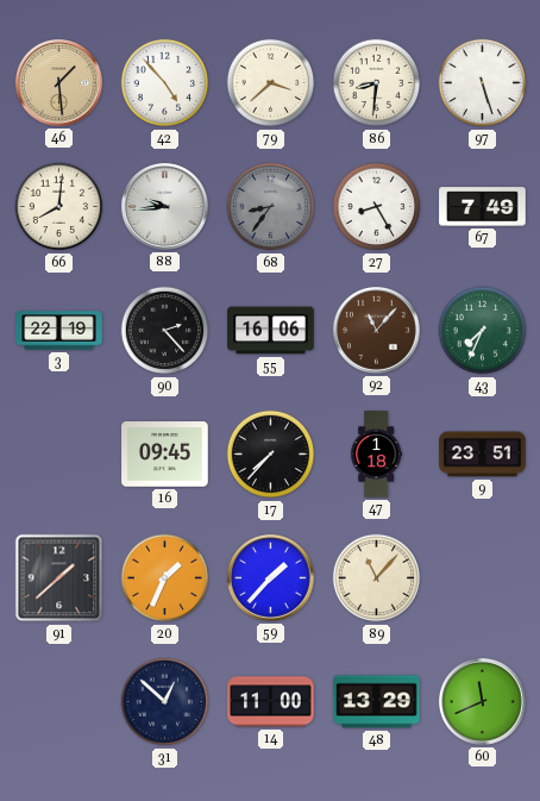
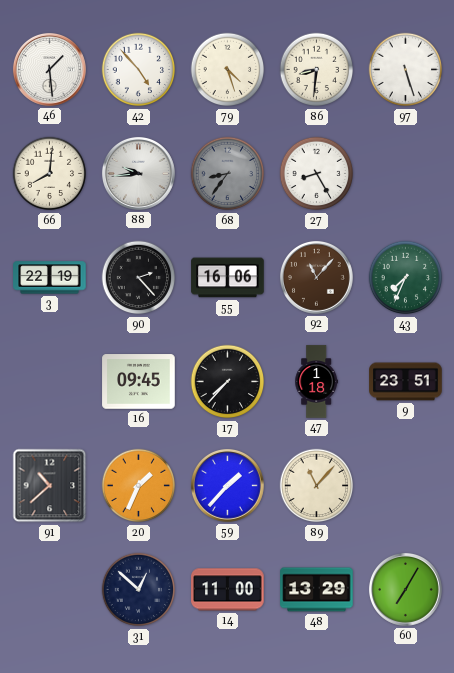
46 dial: champagne -> white (50, 70)
79: 3:38 -> 4:27 (228, 70)
67: 7:49 -> none (483, 207)
91: 1:38 -> 10:38 (50, 486)
60: 11:41 -> 7:05 (406, 590)
